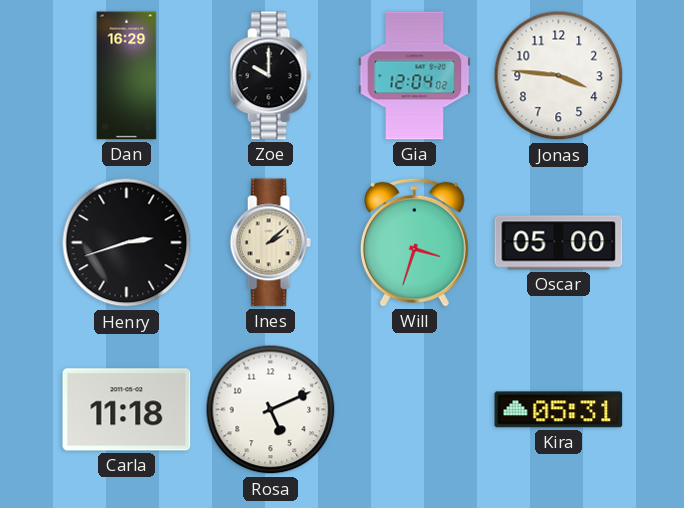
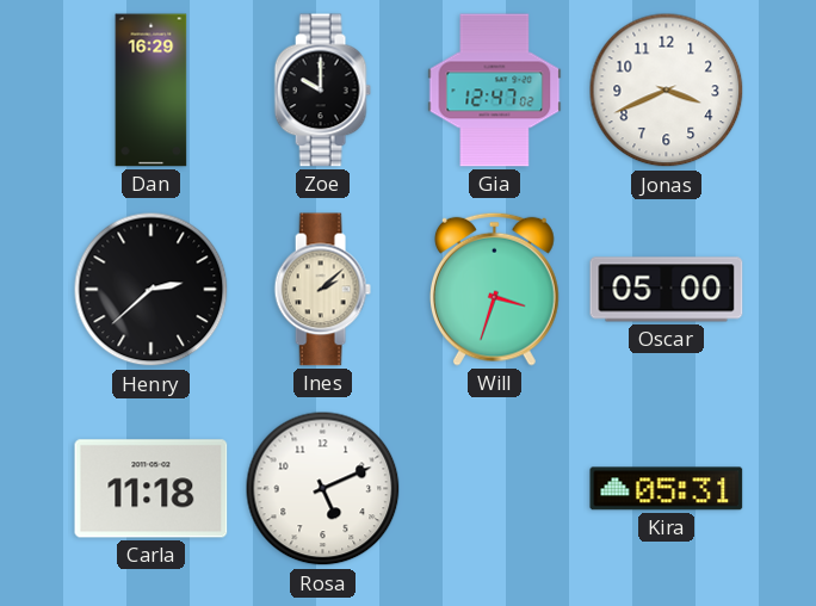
Gia: 12:04 -> 12:47 (495, 91)
Jonas: 3:46 -> 3:41 (667, 91)
Henry: 2:42 -> 2:38 (152, 290)
